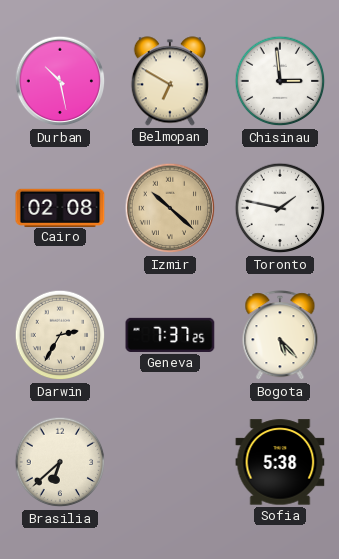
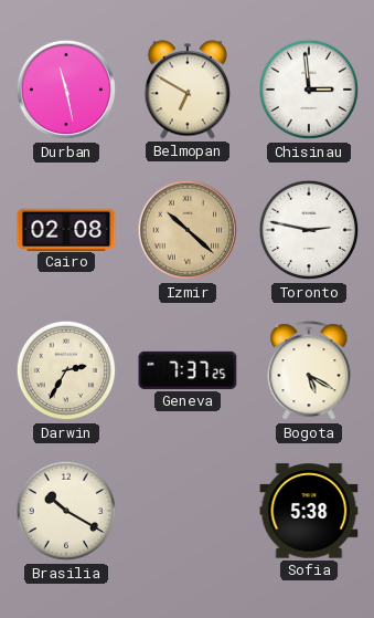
Durban: 10:28 -> 11:28 (66, 90)
Toronto: 1:47 -> 2:47 (309, 230)
Bogota: 5:23 -> 5:20 (309, 371)
Brasilia: 6:38 -> 10:20 (66, 511)
